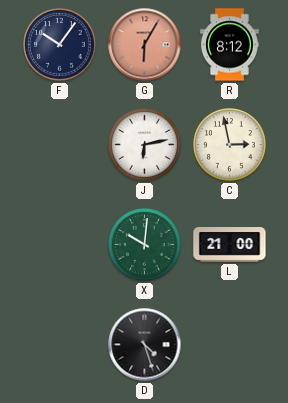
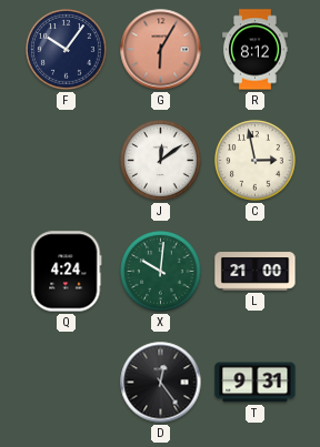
J: 6:13 -> 12:09 (161, 161)
Q: none -> 4:24 (67, 272)
D: 4:27 -> 12:24 (161, 383)
T: none -> 9:31 (256, 383)
